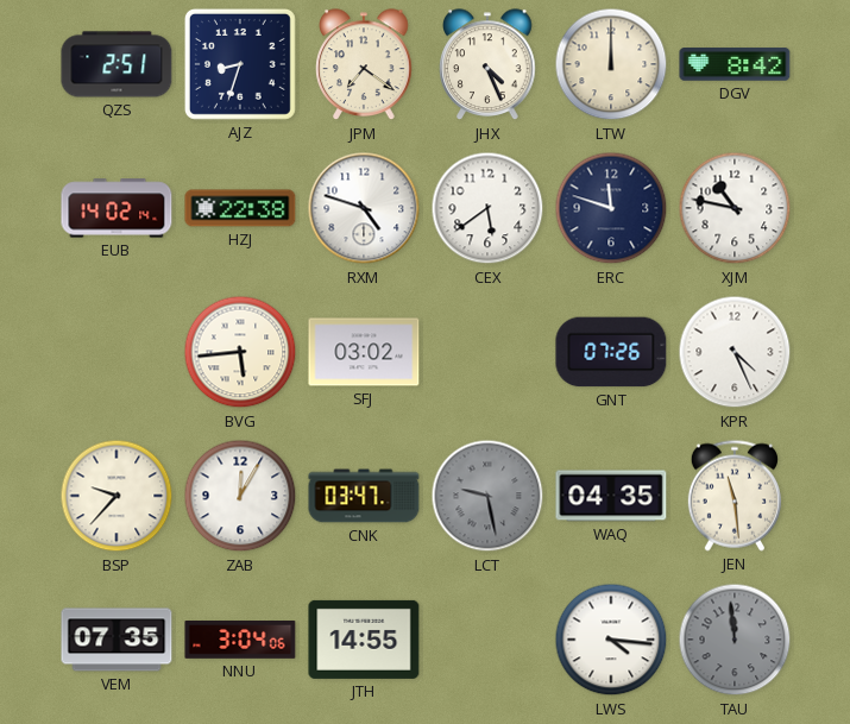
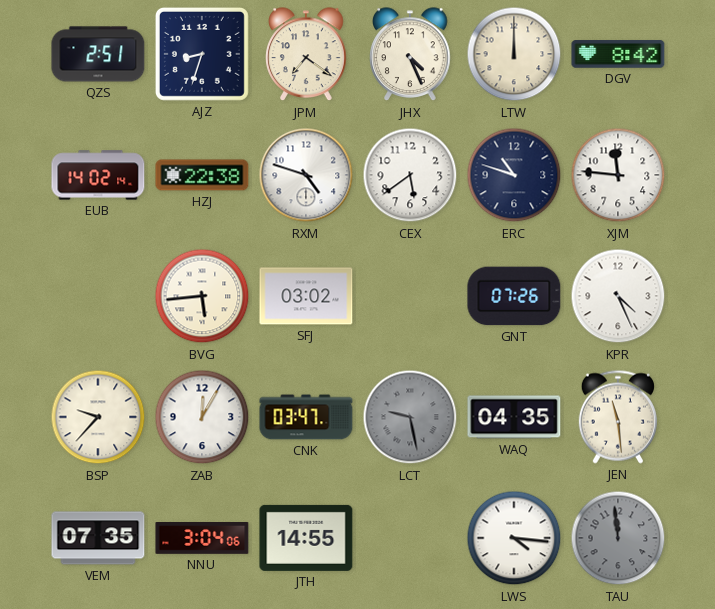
ERC: 11:48 -> 10:48 (514, 175)
XJM: 10:47 -> 11:46 (618, 175)
